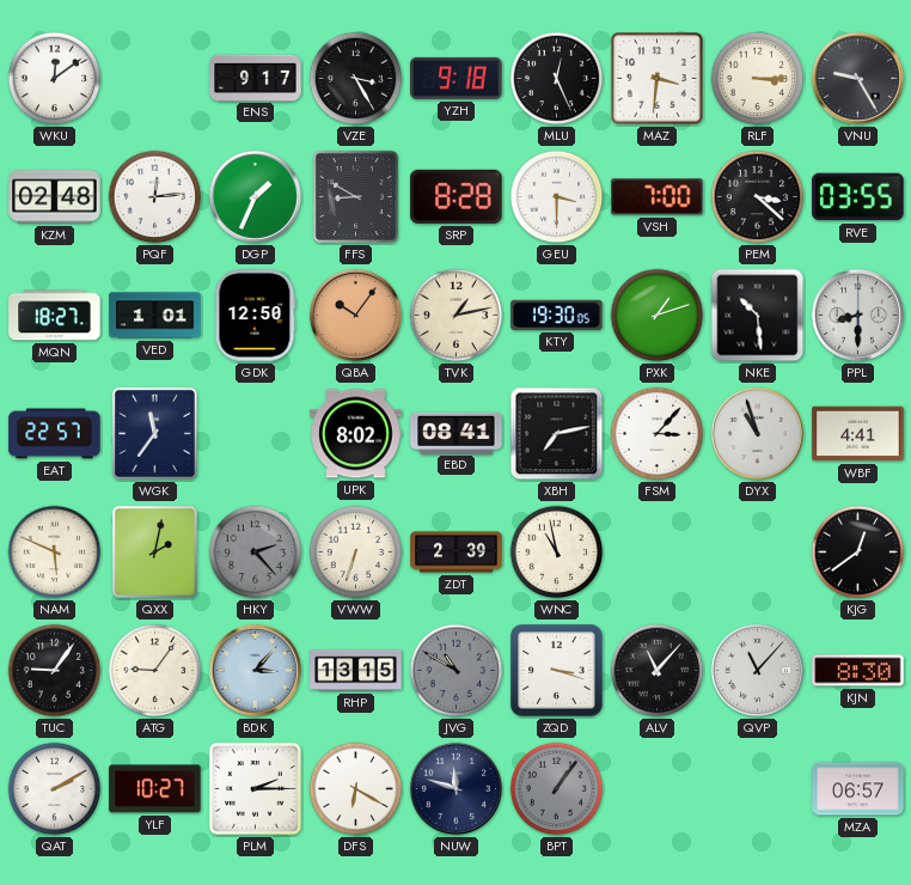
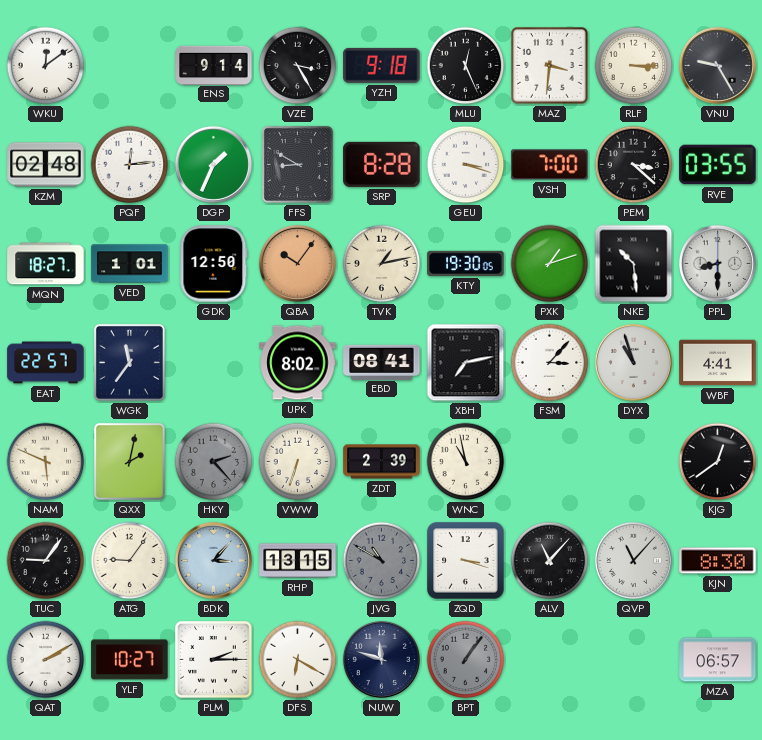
ENS: 9:17 -> 9:14 (214, 65)
GEU: 3:30 -> 3:18 (466, 165)
